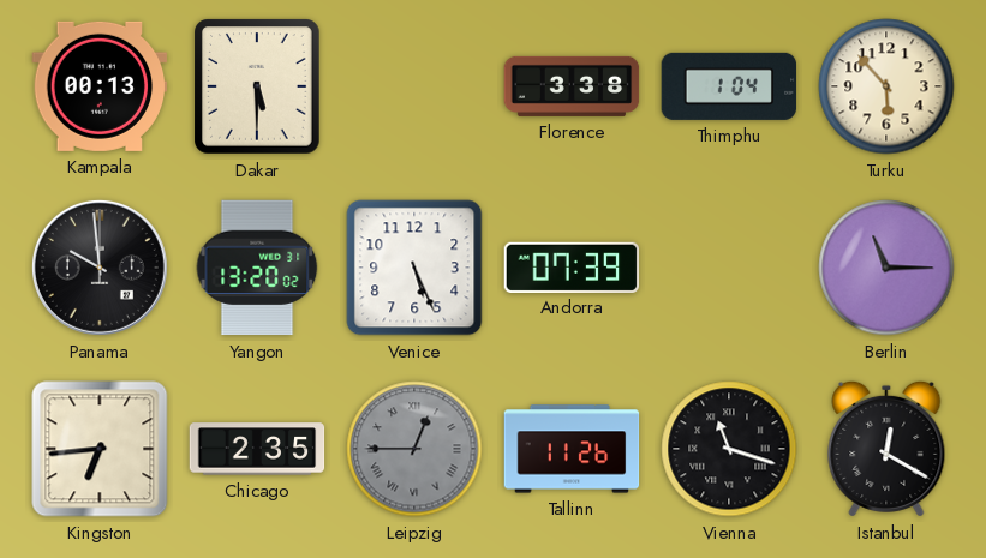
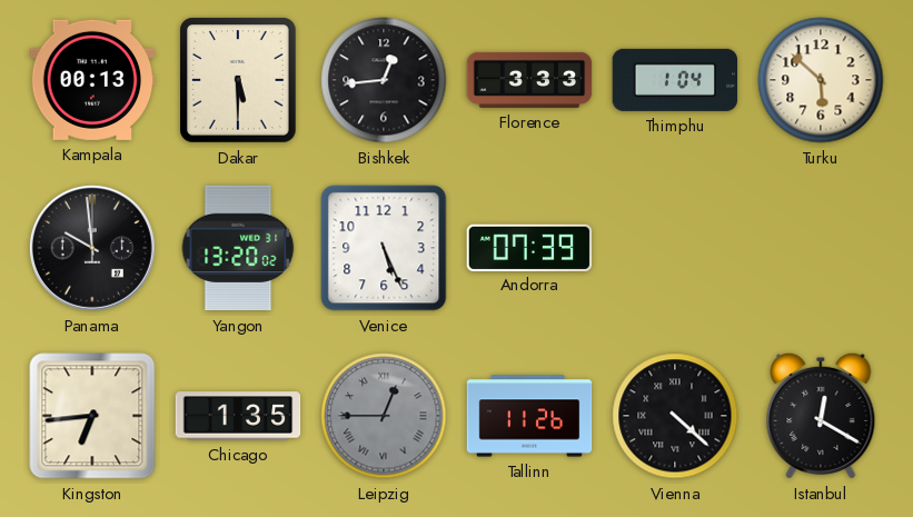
Bishkek: none -> 12:44 (384, 80)
Florence: 3:38 -> 3:33 (529, 80)
Turku: 5:53 -> 5:52 (821, 80)
Berlin: 11:15 -> none (886, 268)
Chicago: 2:35 -> 1:35 (238, 416)
Vienna: 11:18 -> 4:22 (675, 416)
